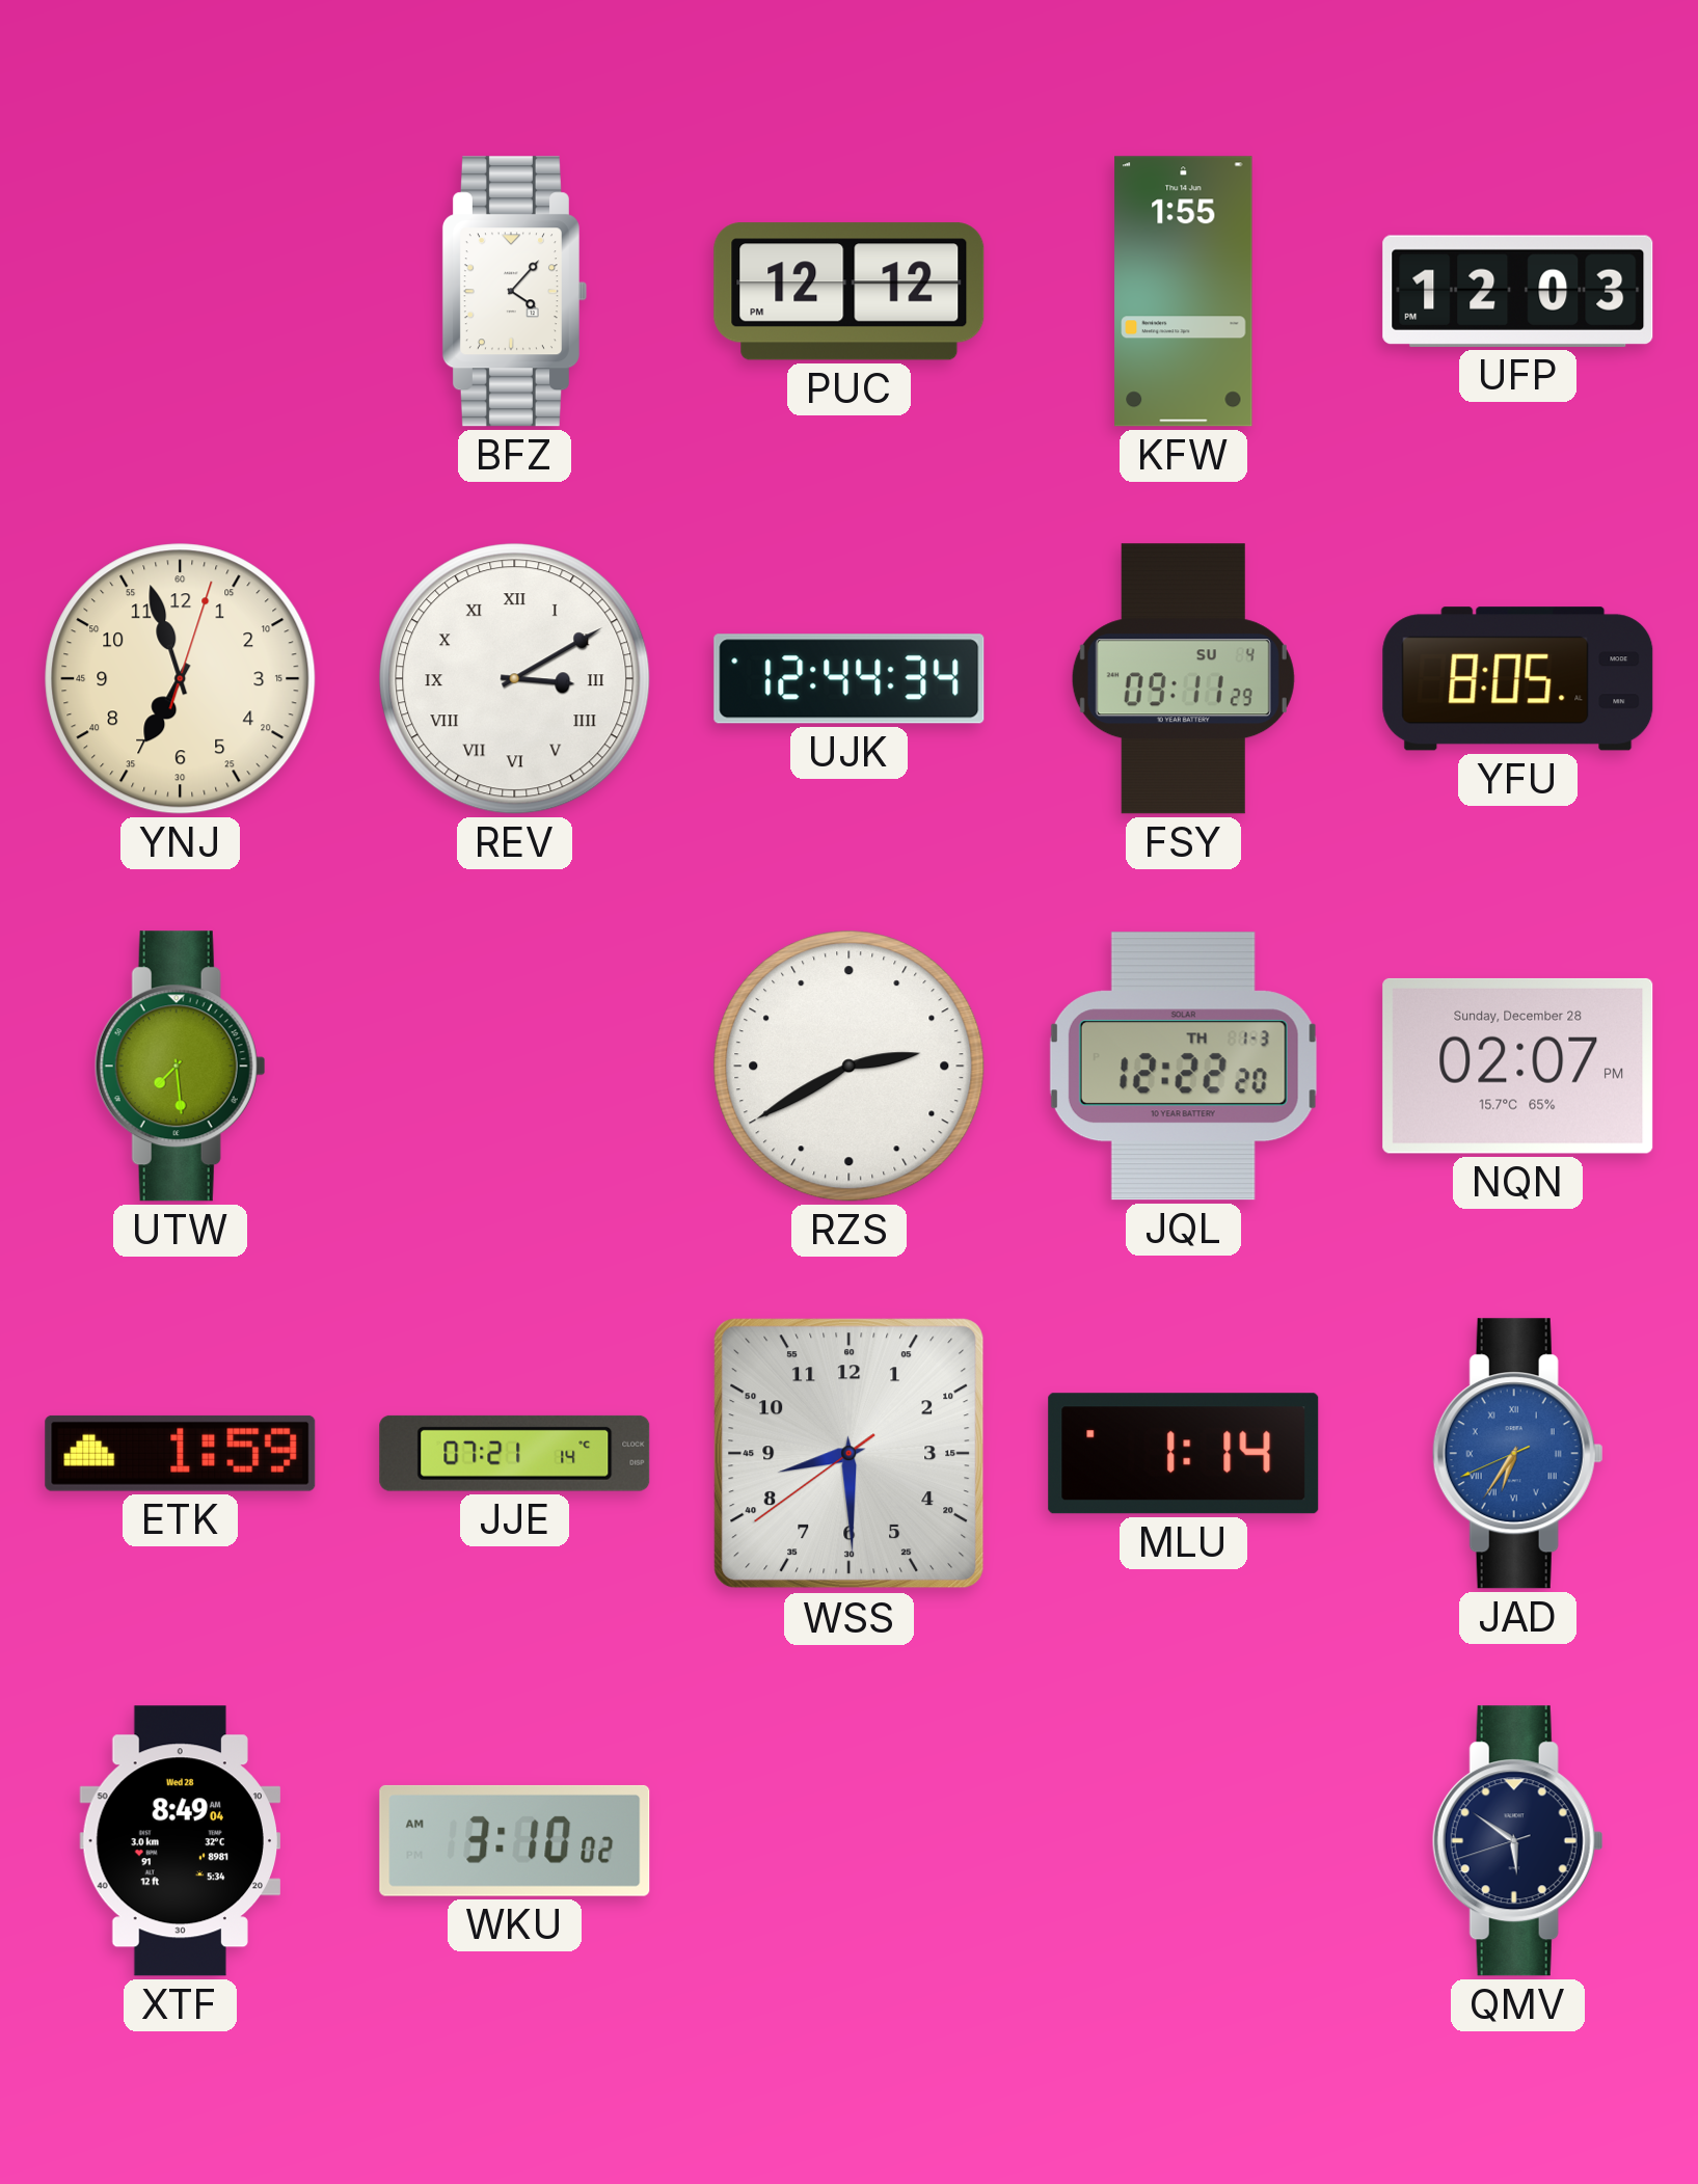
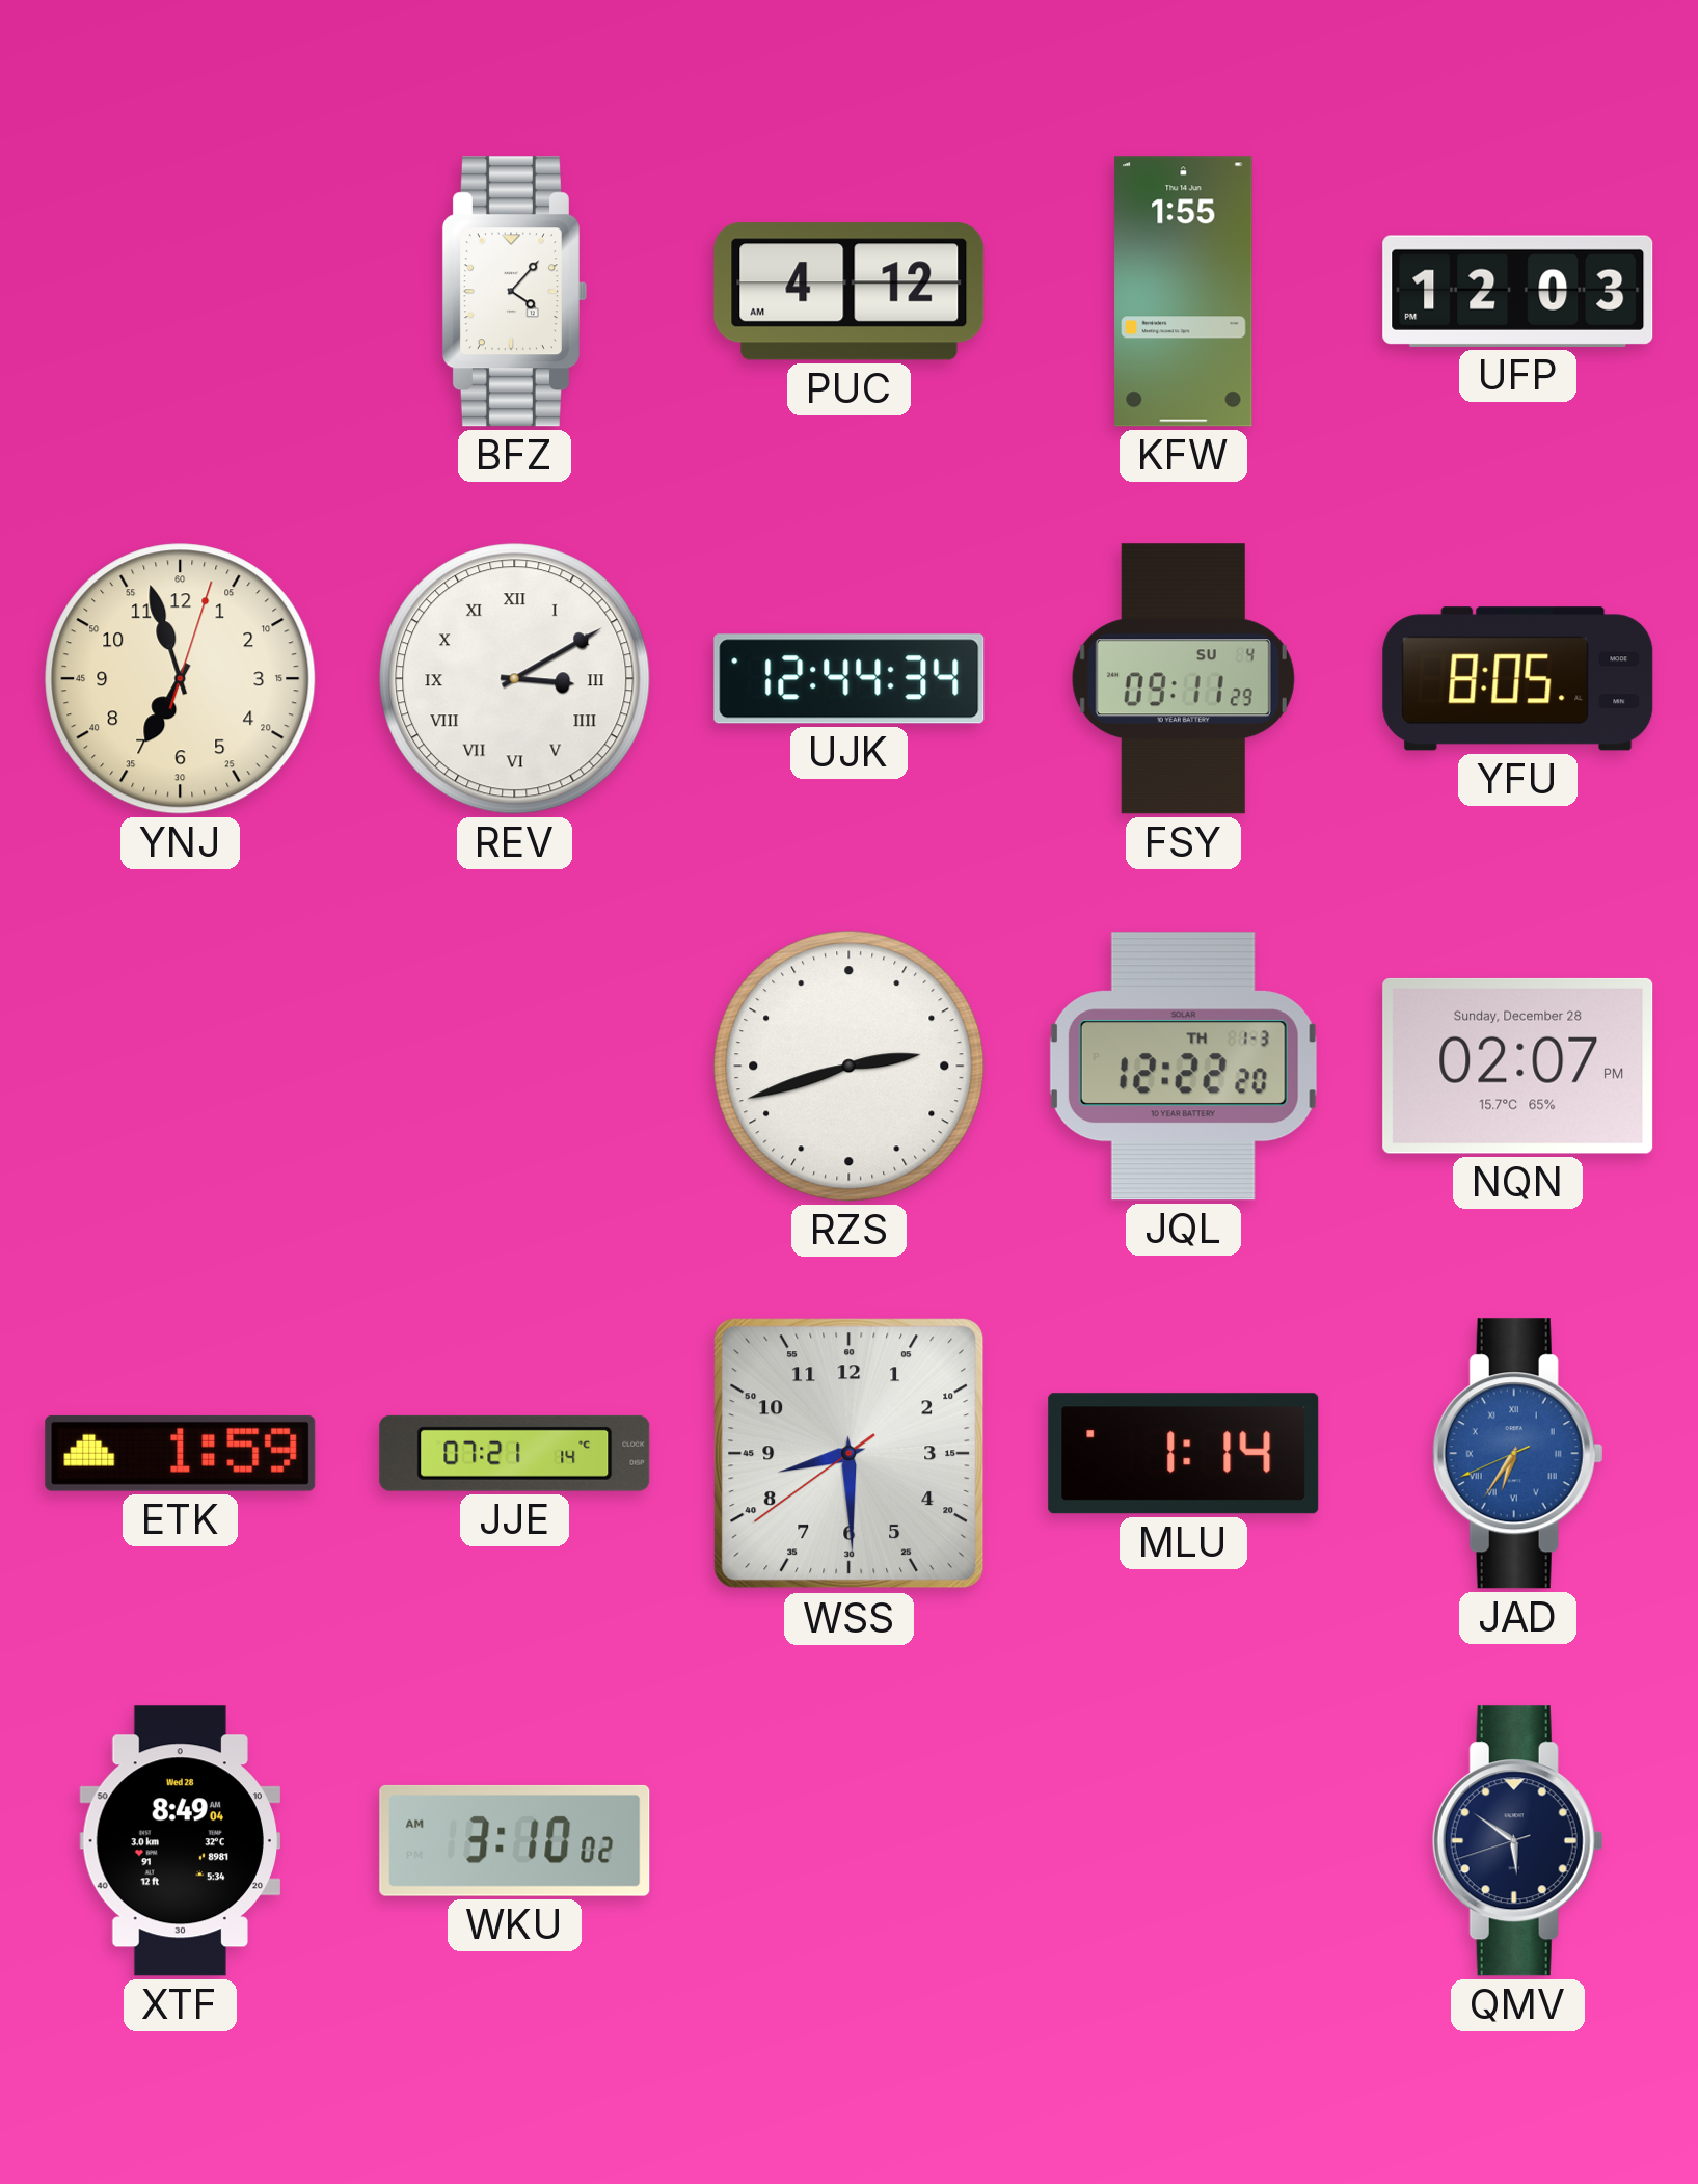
PUC: 12:12 -> 4:12 (850, 292)
UTW: 7:29 -> none (180, 1067)
RZS: 2:40 -> 2:42 (850, 1067)
